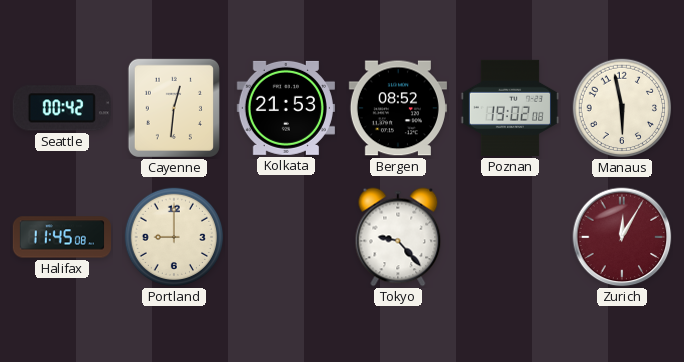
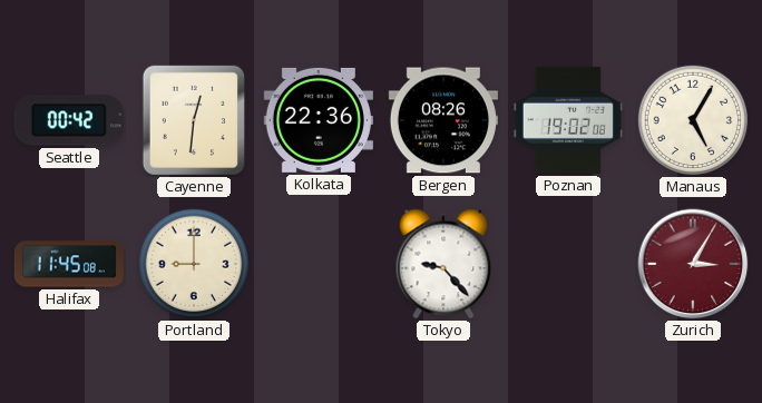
Kolkata: 21:53 -> 22:36 (319, 120)
Bergen: 08:52 -> 08:26 (443, 120)
Manaus: 5:58 -> 5:05 (693, 120)
Zurich: 12:05 -> 3:05 (693, 264)
